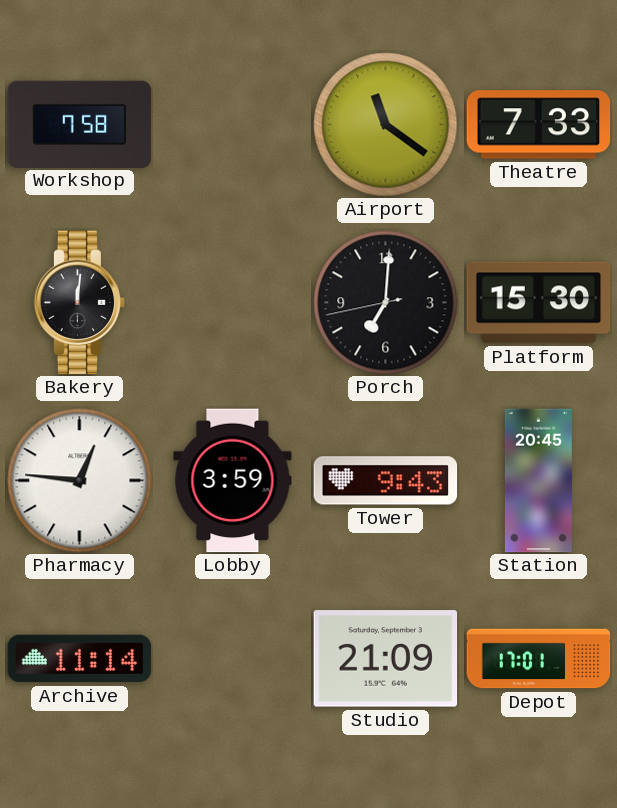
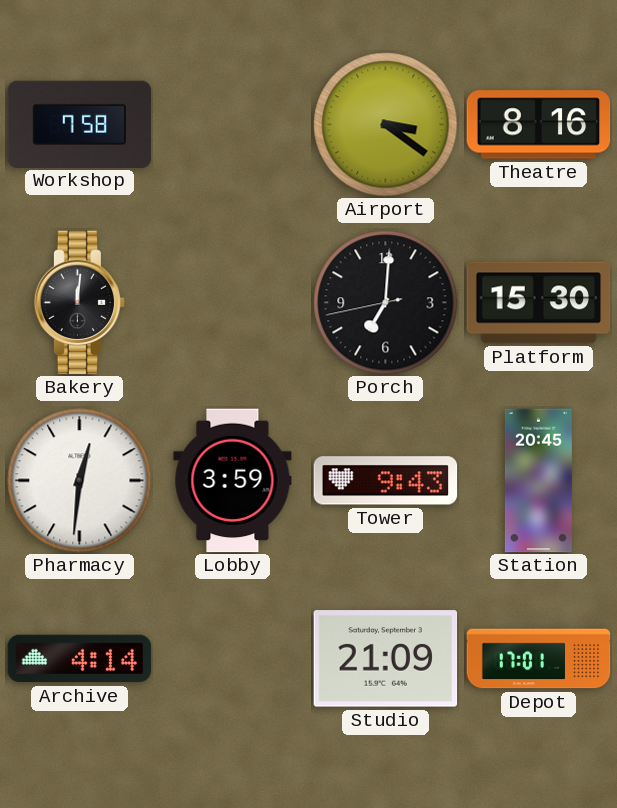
Airport: 11:21 -> 3:21 (386, 125)
Theatre: 7:33 -> 8:16 (539, 125)
Pharmacy: 12:46 -> 12:31 (80, 481)
Archive: 11:14 -> 4:14 (80, 659)
